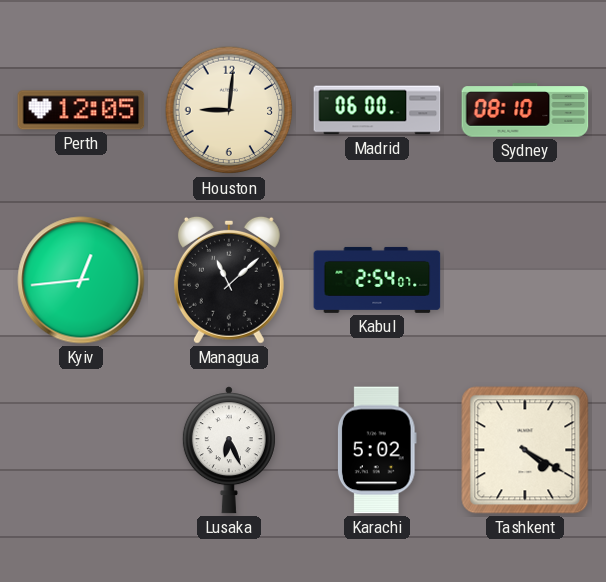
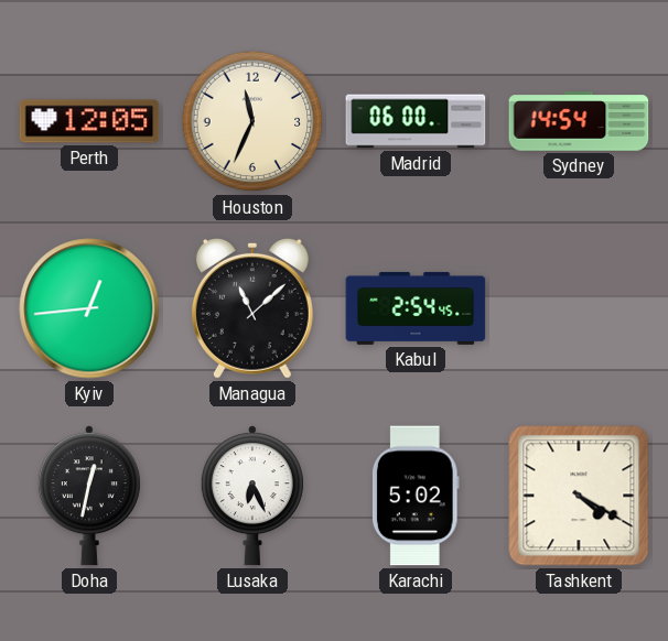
Houston: 9:01 -> 11:34 (252, 121)
Sydney: 08:10 -> 14:54 (579, 121)
Kabul: 2:54:07 -> 2:54:45 (416, 308)
Doha: none -> 12:32 (89, 496)
